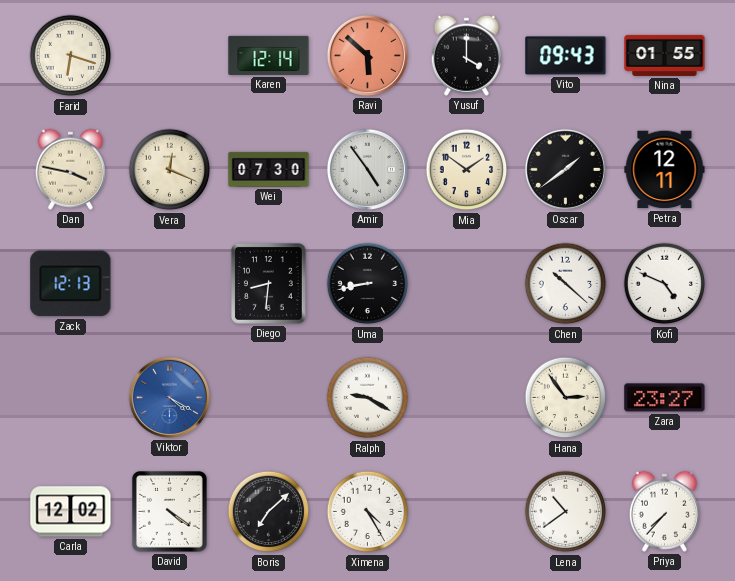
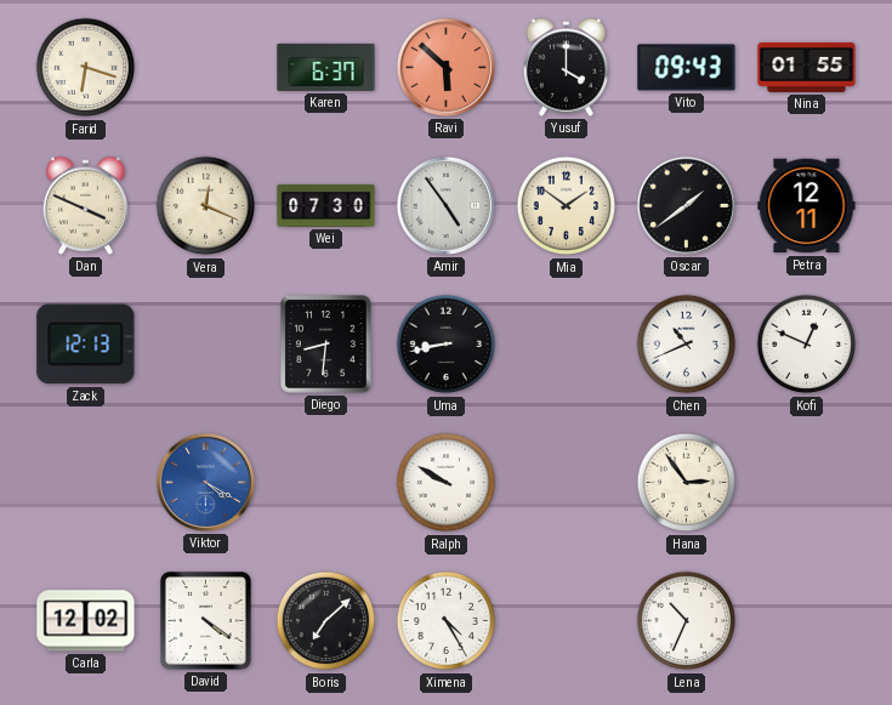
Karen: 12:14 -> 6:37 (326, 67)
Dan: 3:47 -> 3:49 (85, 205)
Chen: 10:22 -> 10:41 (687, 345)
Kofi: 4:49 -> 12:49 (807, 345)
Ralph: 9:20 -> 9:50 (447, 483)
Zara: 23:27 -> none (665, 398)
Lena: 10:39 -> 10:34 (687, 621)
Priya: 7:37 -> none (664, 511)
